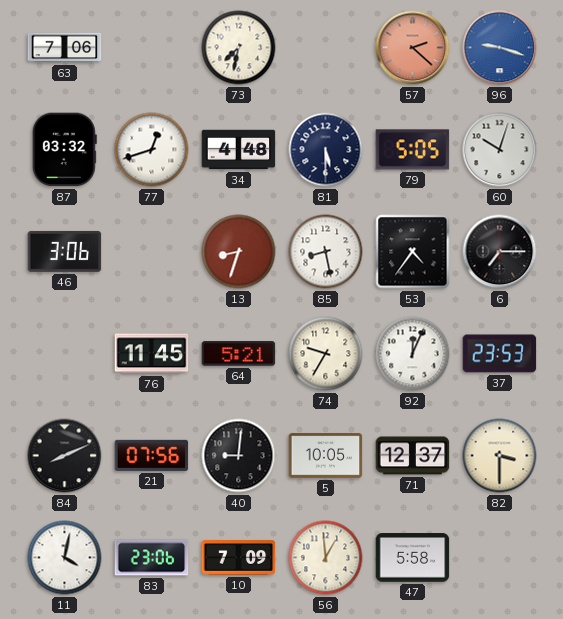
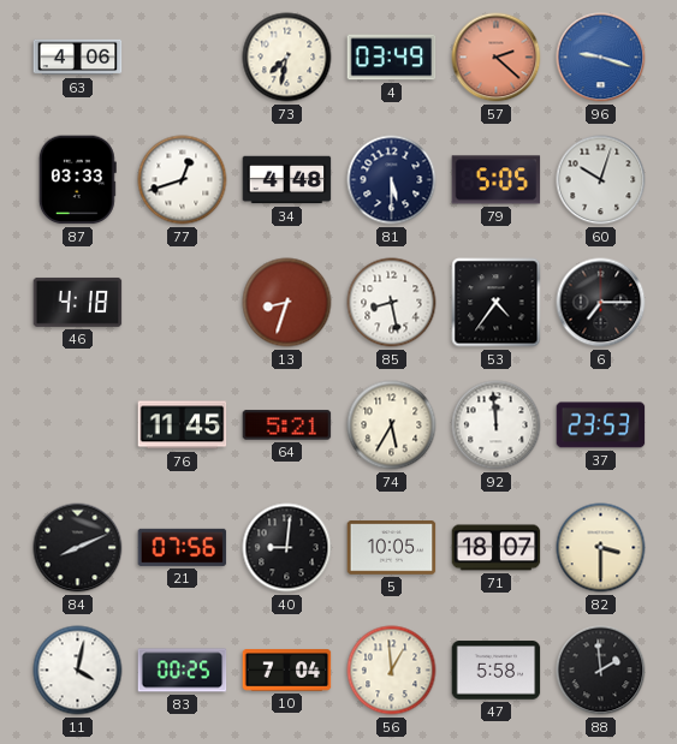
63: 7:06 -> 4:06 (78, 58)
4: none -> 03:49 (392, 58)
87: 03:32 -> 03:33 (77, 180)
46: 3:06 -> 4:18 (78, 302)
74: 9:35 -> 5:35 (392, 425)
92: 12:04 -> 11:59 (497, 425)
71: 12:37 -> 18:07 (497, 548)
83: 23:06 -> 00:25 (183, 671)
10: 7:09 -> 7:04 (287, 671)
88: none -> 1:59 (601, 671)
